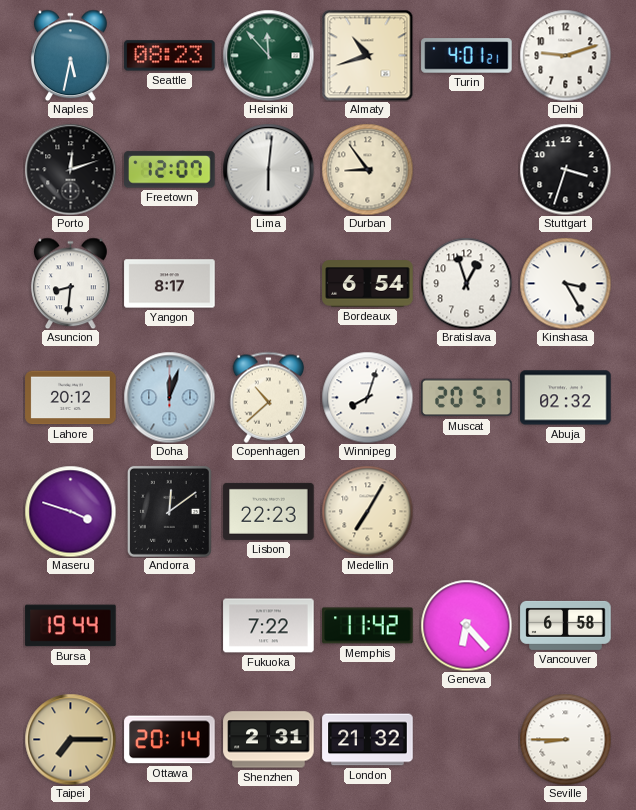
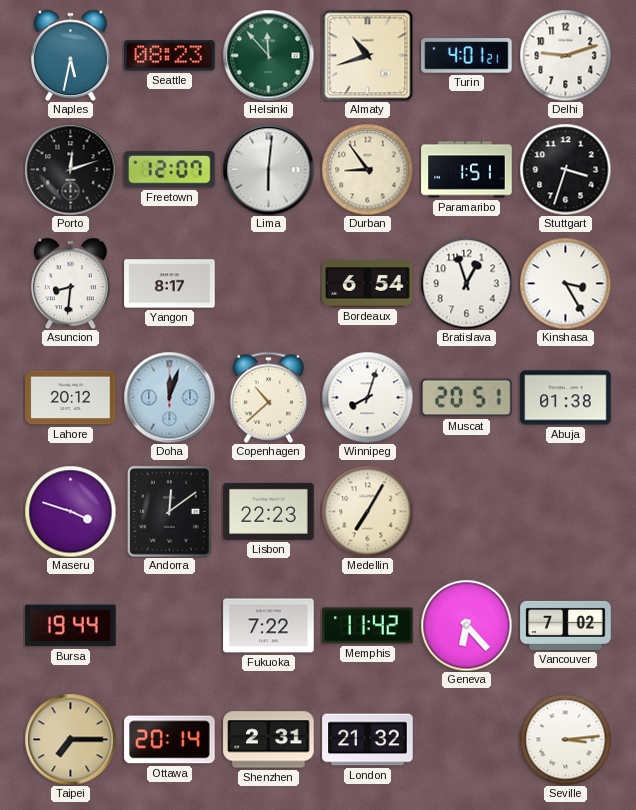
Paramaribo: none -> 1:51 (467, 170)
Abuja: 02:32 -> 01:38 (566, 398)
Vancouver: 6:58 -> 7:02 (566, 625)
Seville: 8:45 -> 3:14 (565, 739)
